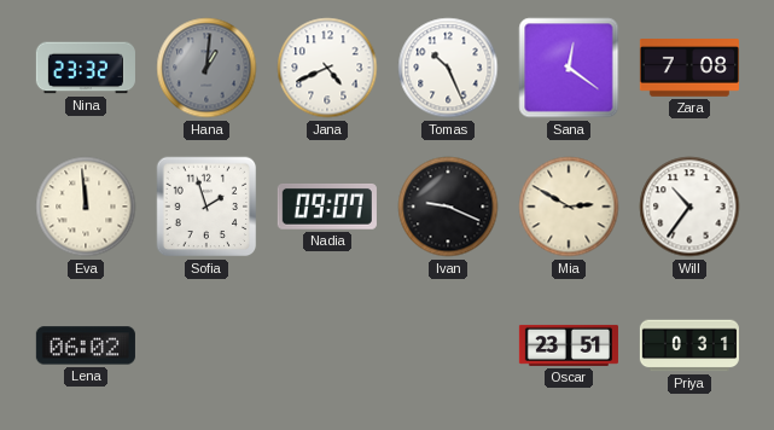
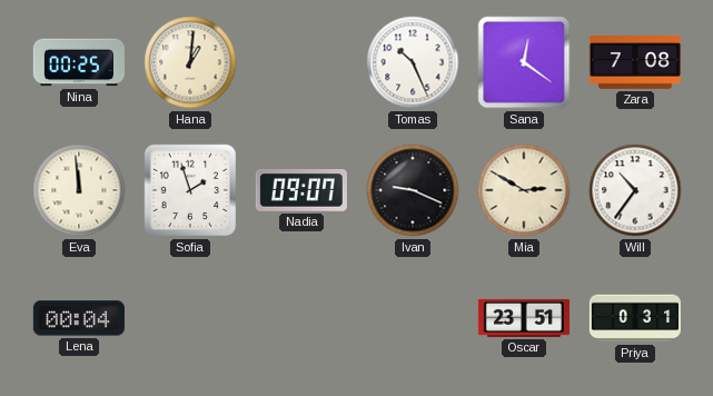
Nina: 23:32 -> 00:25 (79, 62)
Hana dial: grey -> cream (190, 62)
Jana: 4:41 -> none (327, 68)
Lena: 06:02 -> 00:04 (79, 318)
